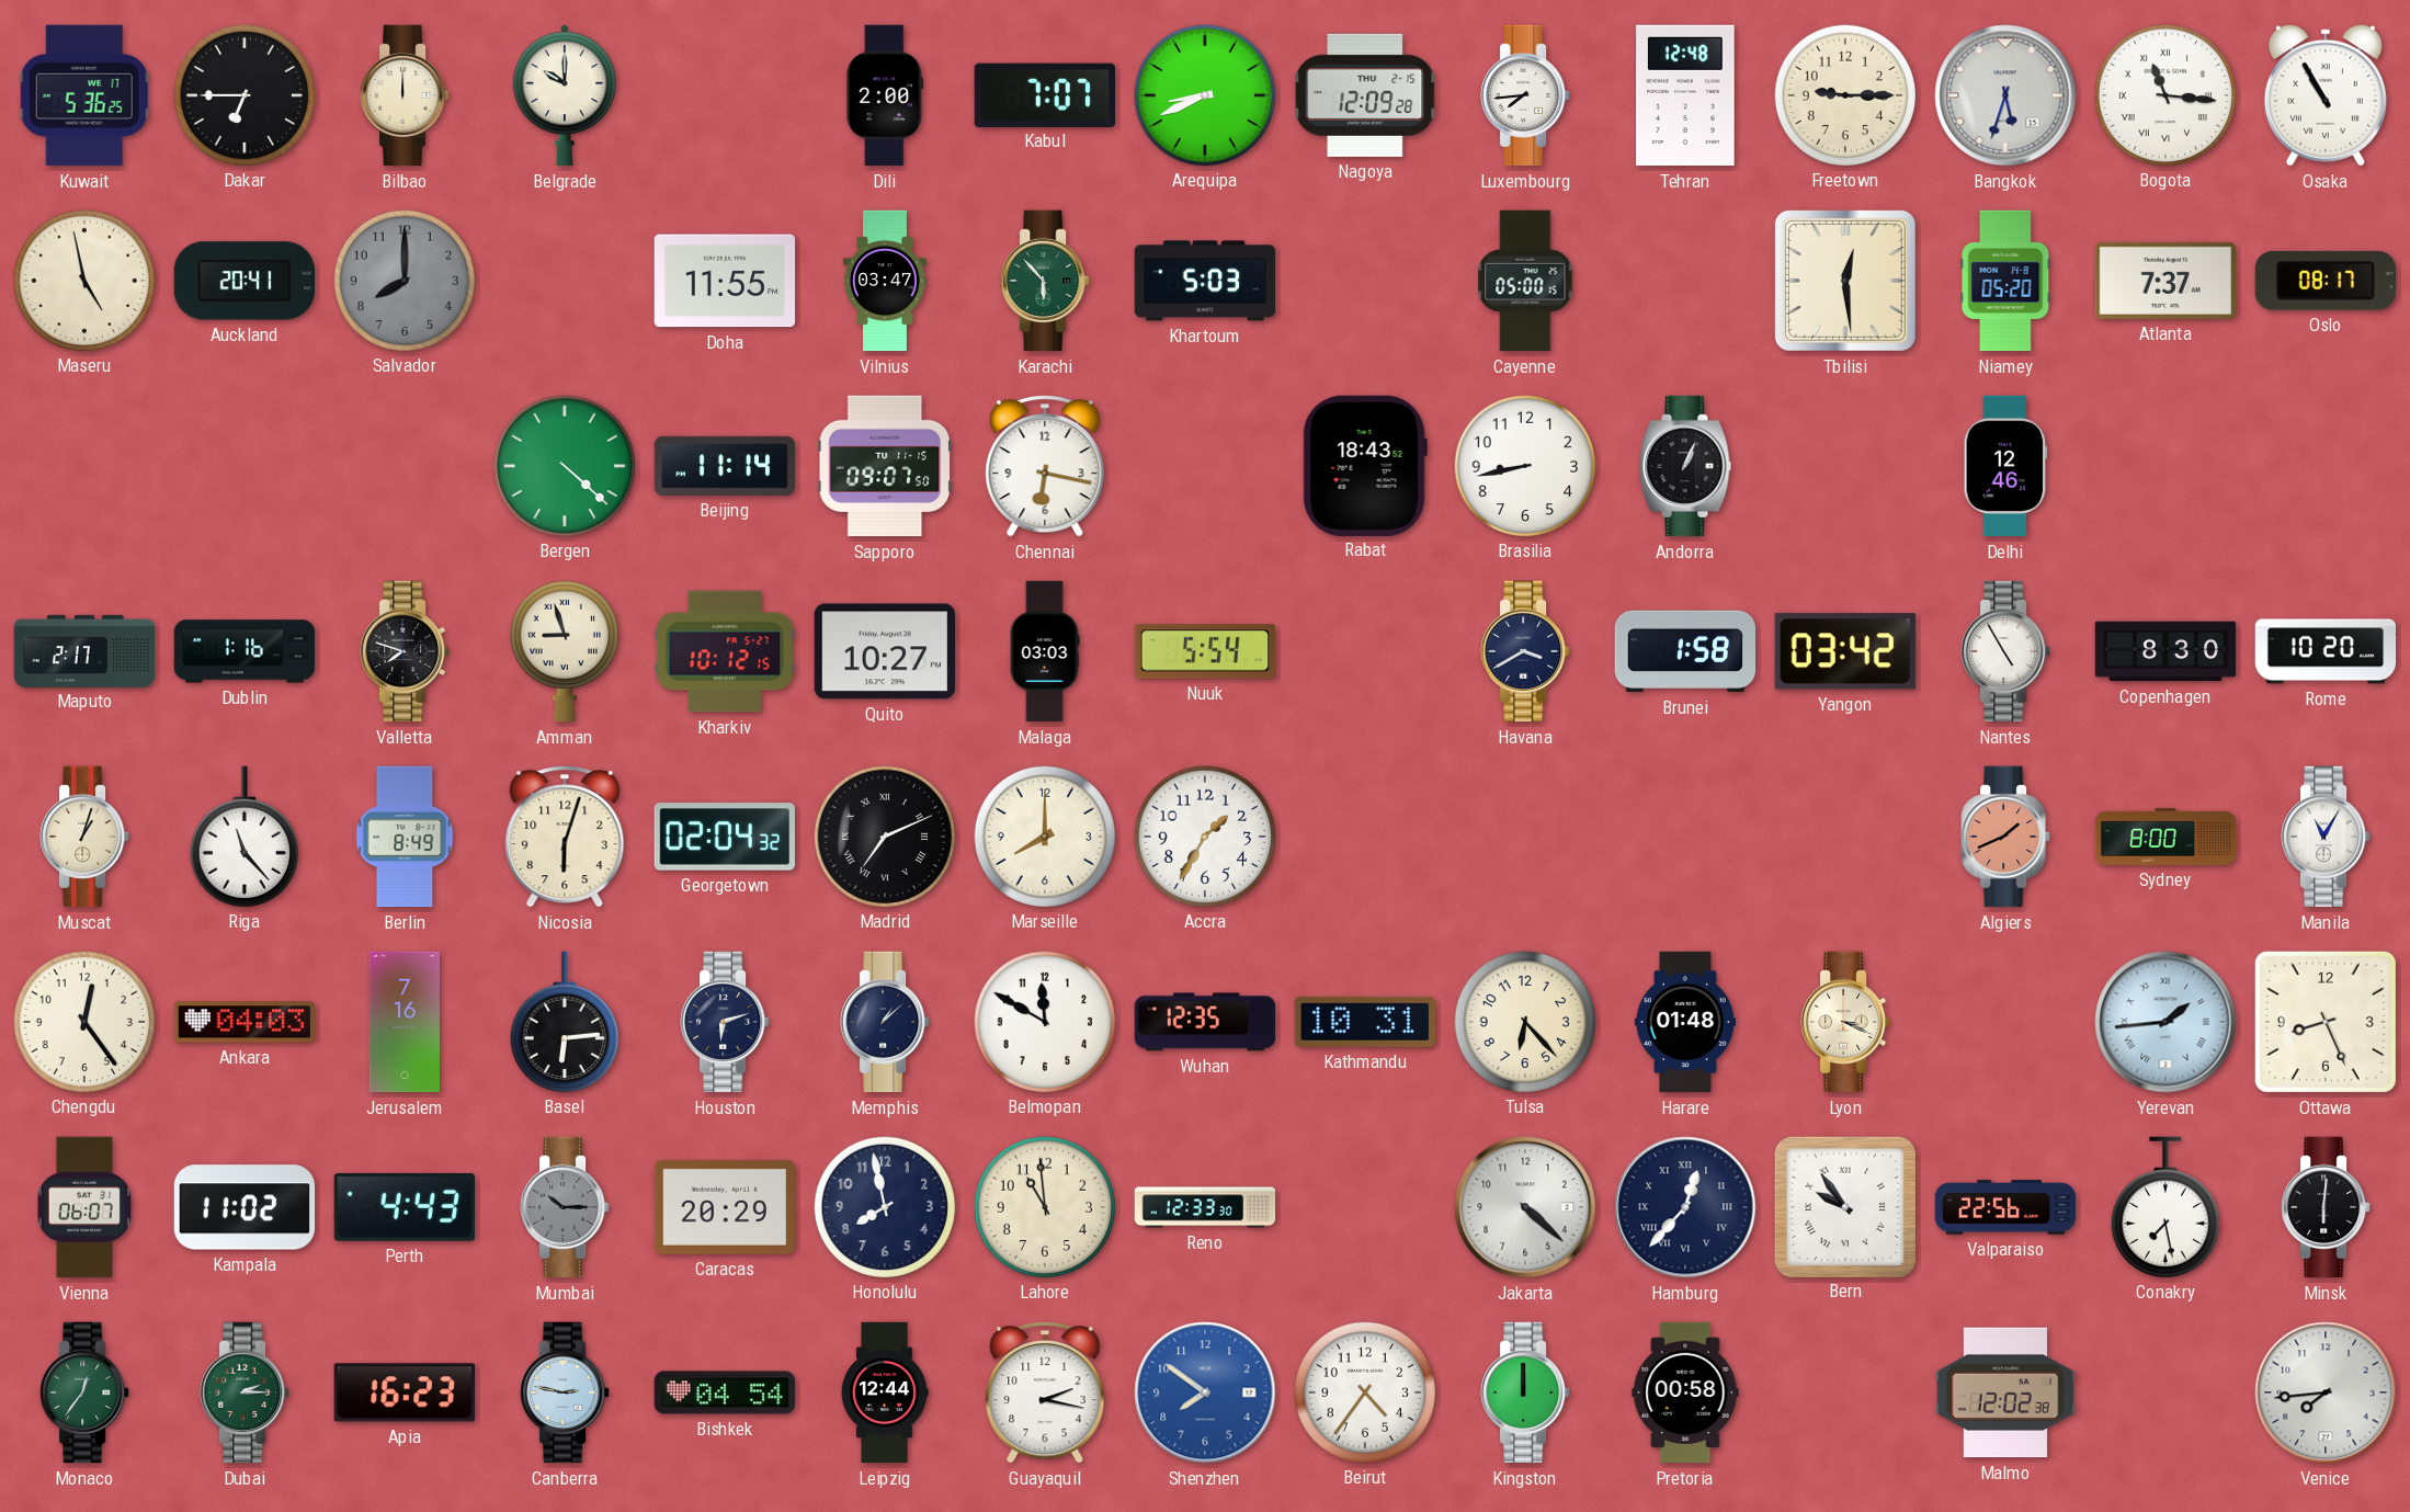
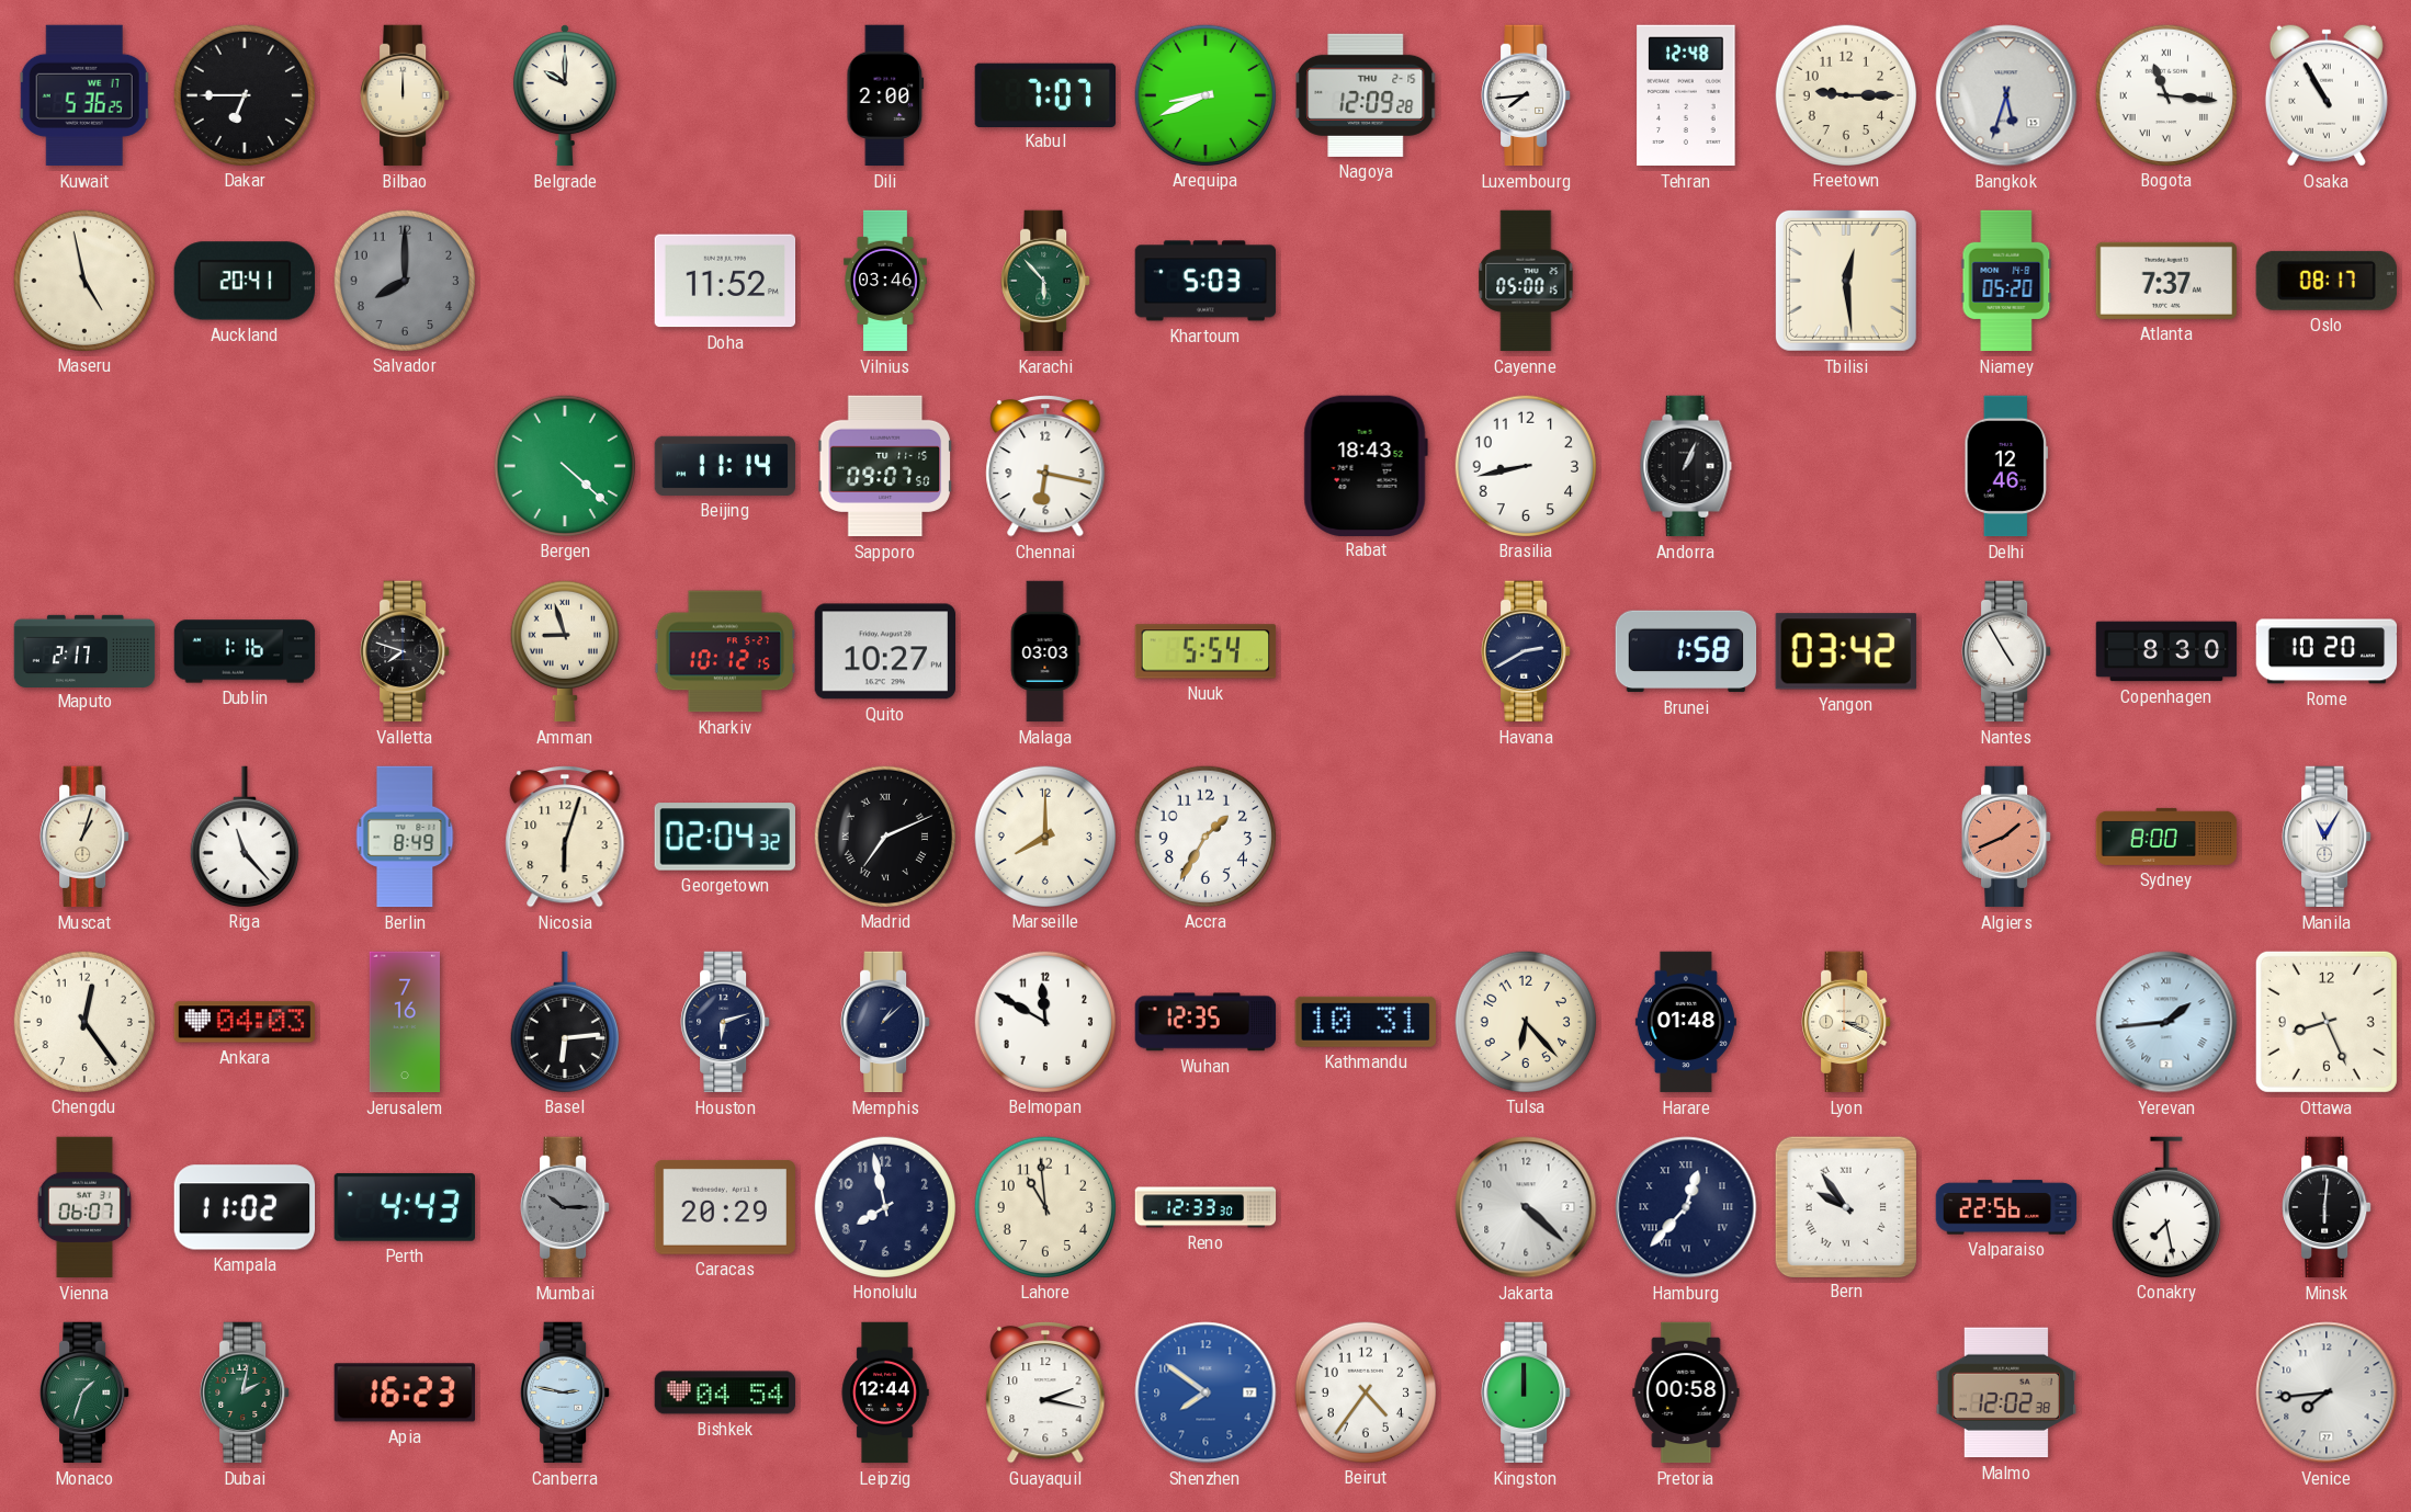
Doha: 11:55 -> 11:52 (725, 281)
Vilnius: 03:47 -> 03:46 (885, 281)
Havana: 3:40 -> 2:40 (1526, 651)
Monaco: 12:36 -> 1:33 (84, 1392)
Dubai: 2:15 -> 2:02 (245, 1392)
